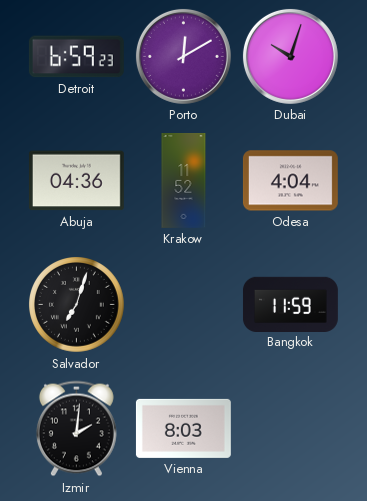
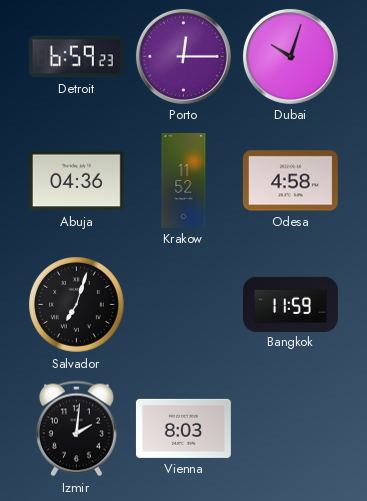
Porto: 12:10 -> 12:15 (183, 56)
Odesa: 4:04 -> 4:58 (290, 181)
